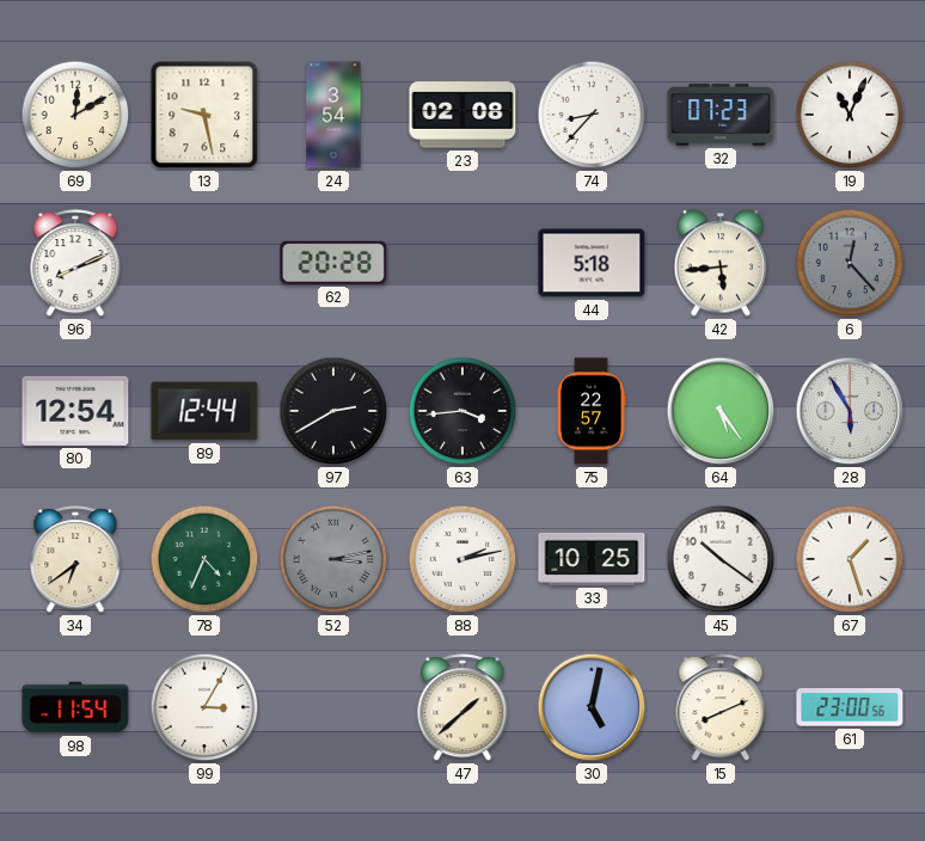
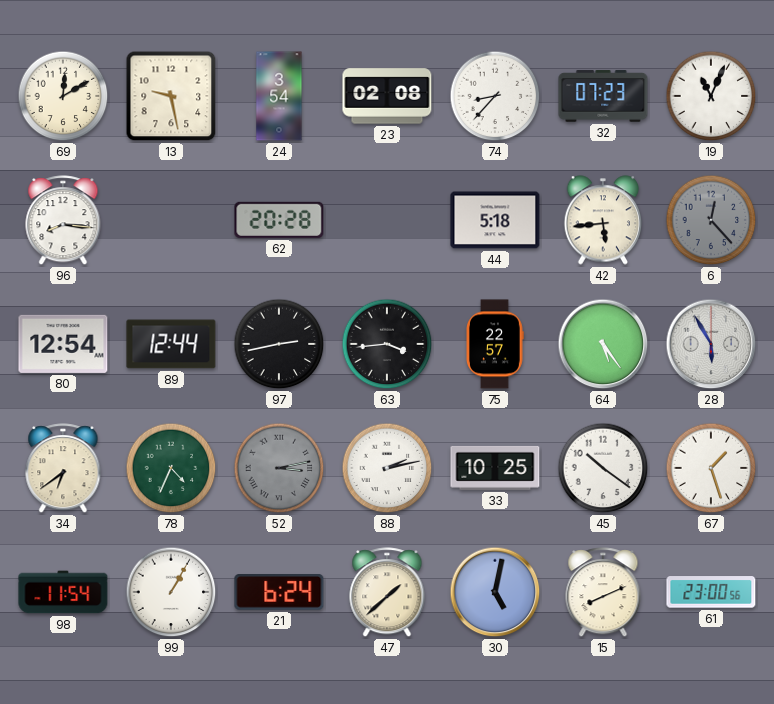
96: 8:11 -> 8:16 (63, 221)
97: 2:40 -> 2:43 (279, 344)
99: 3:05 -> 1:05 (171, 592)
21: none -> 6:24 (279, 593)
